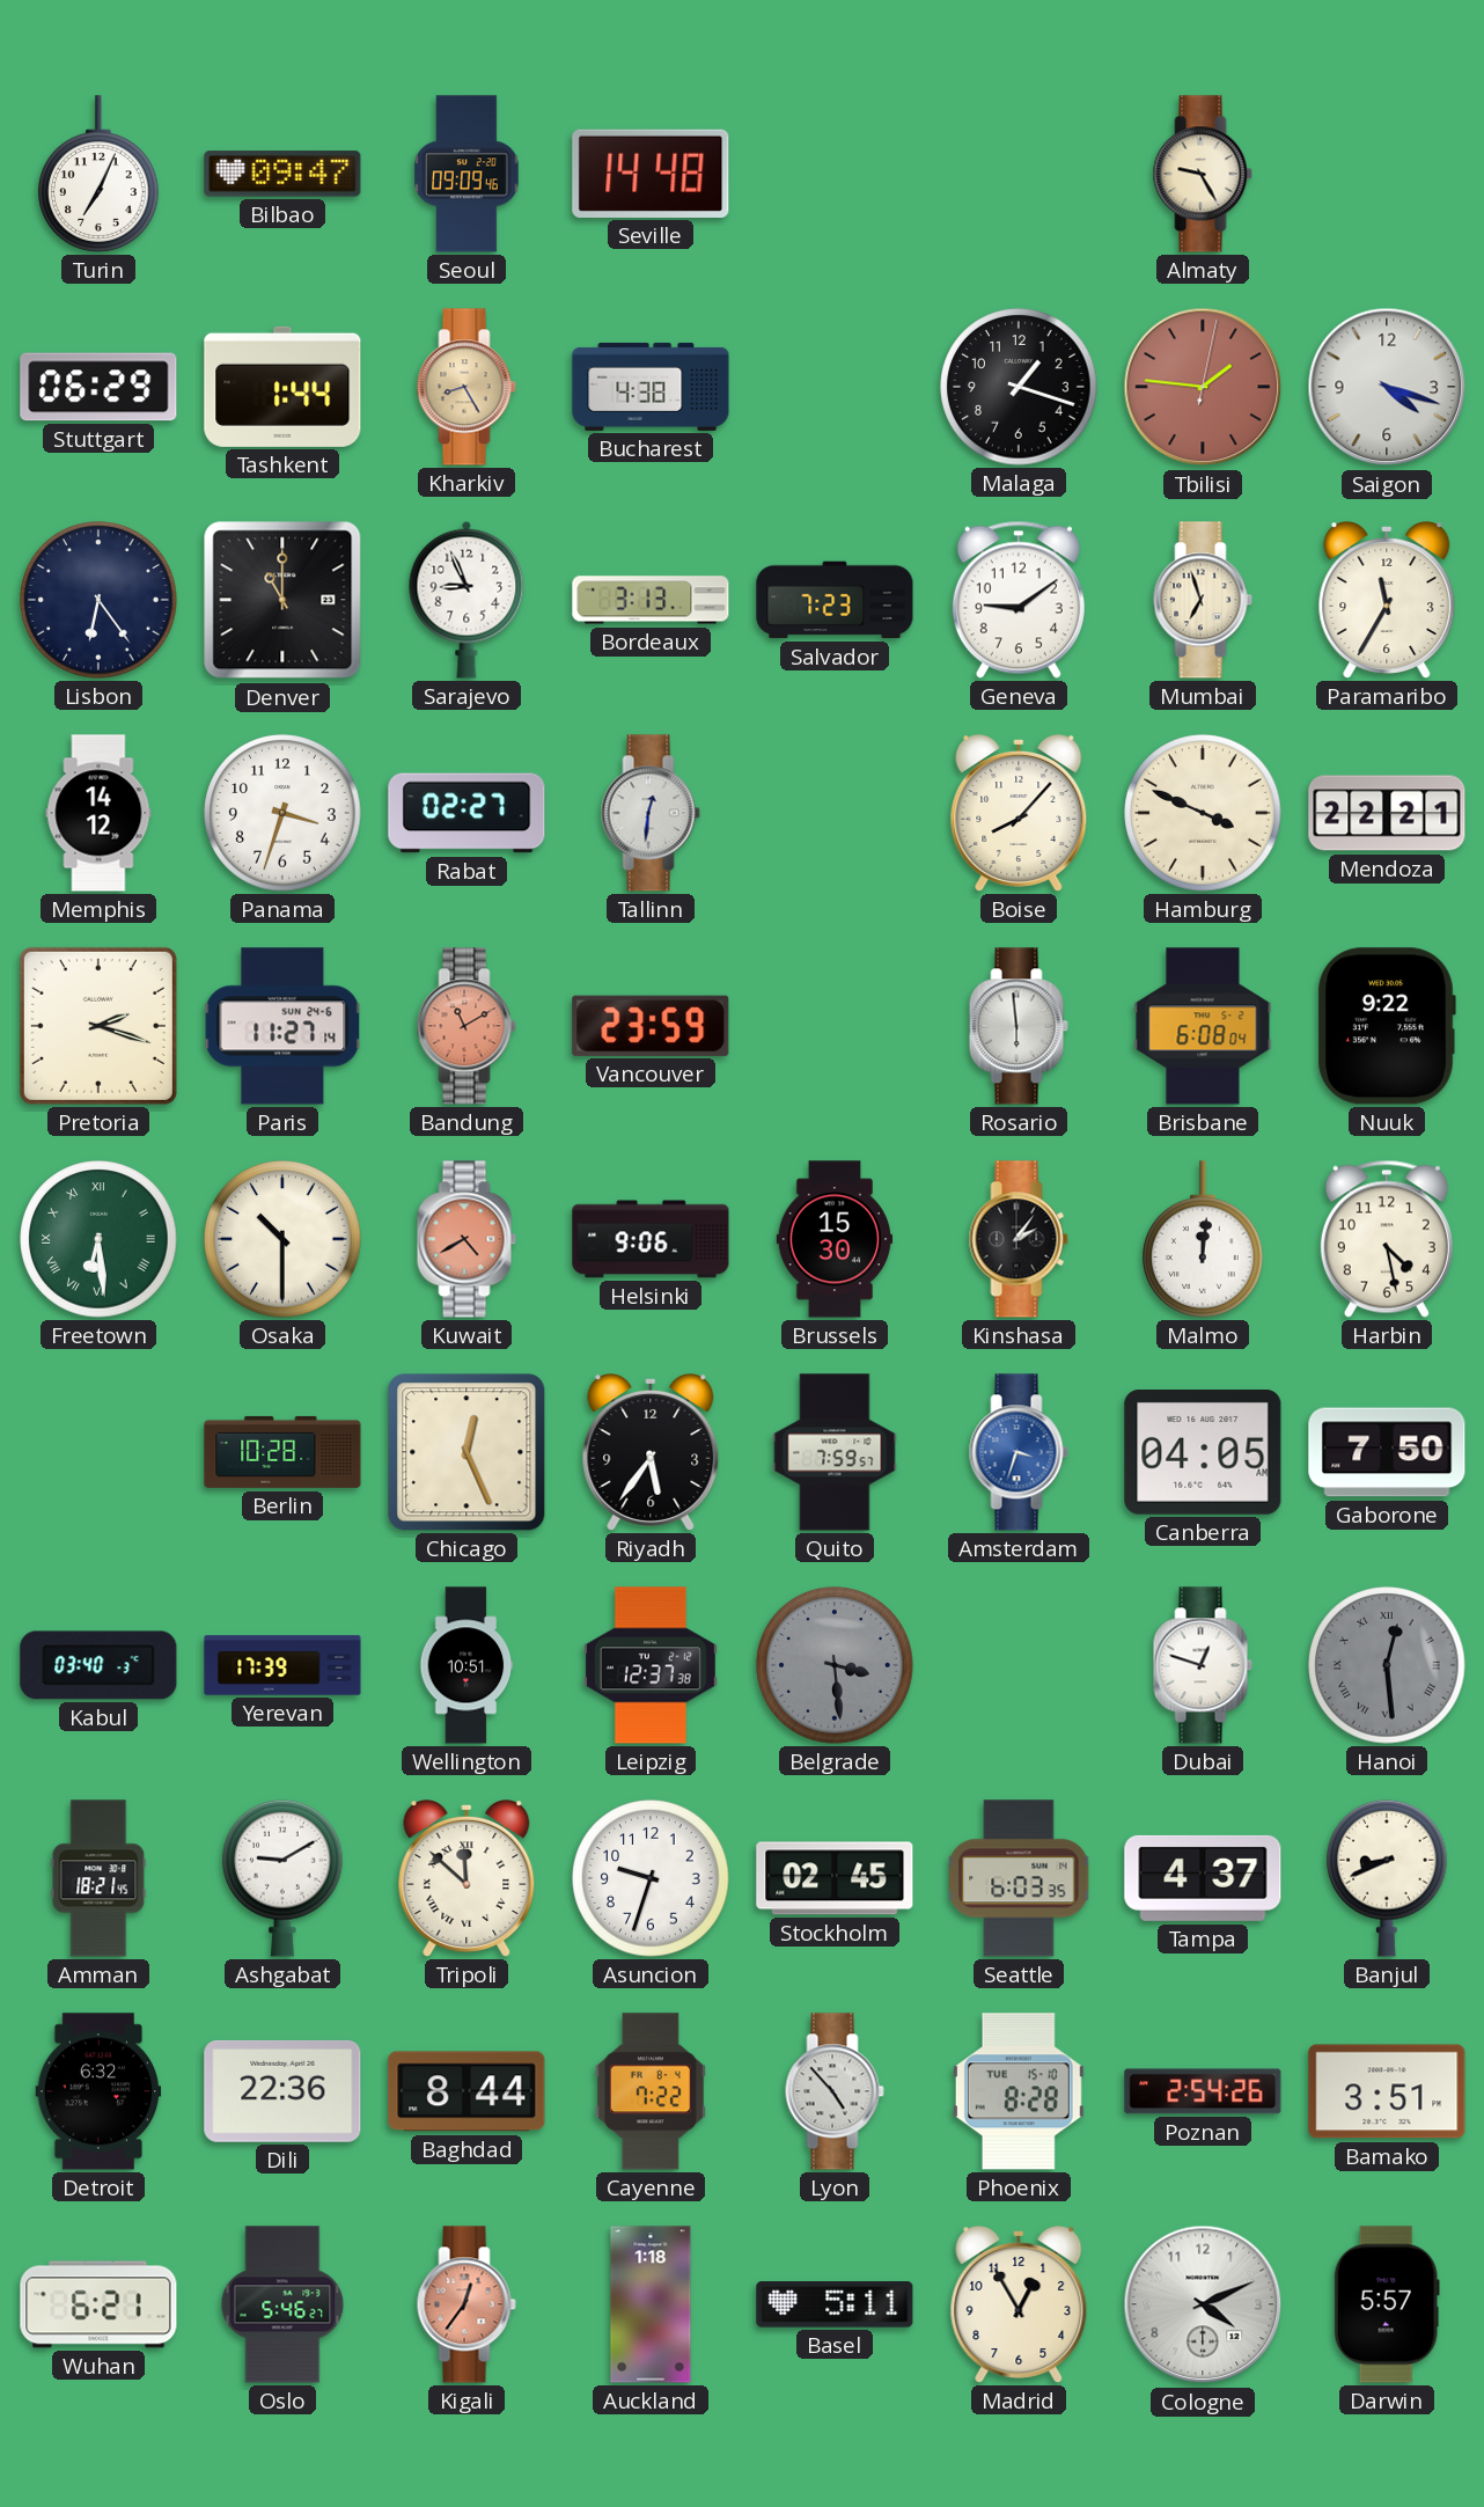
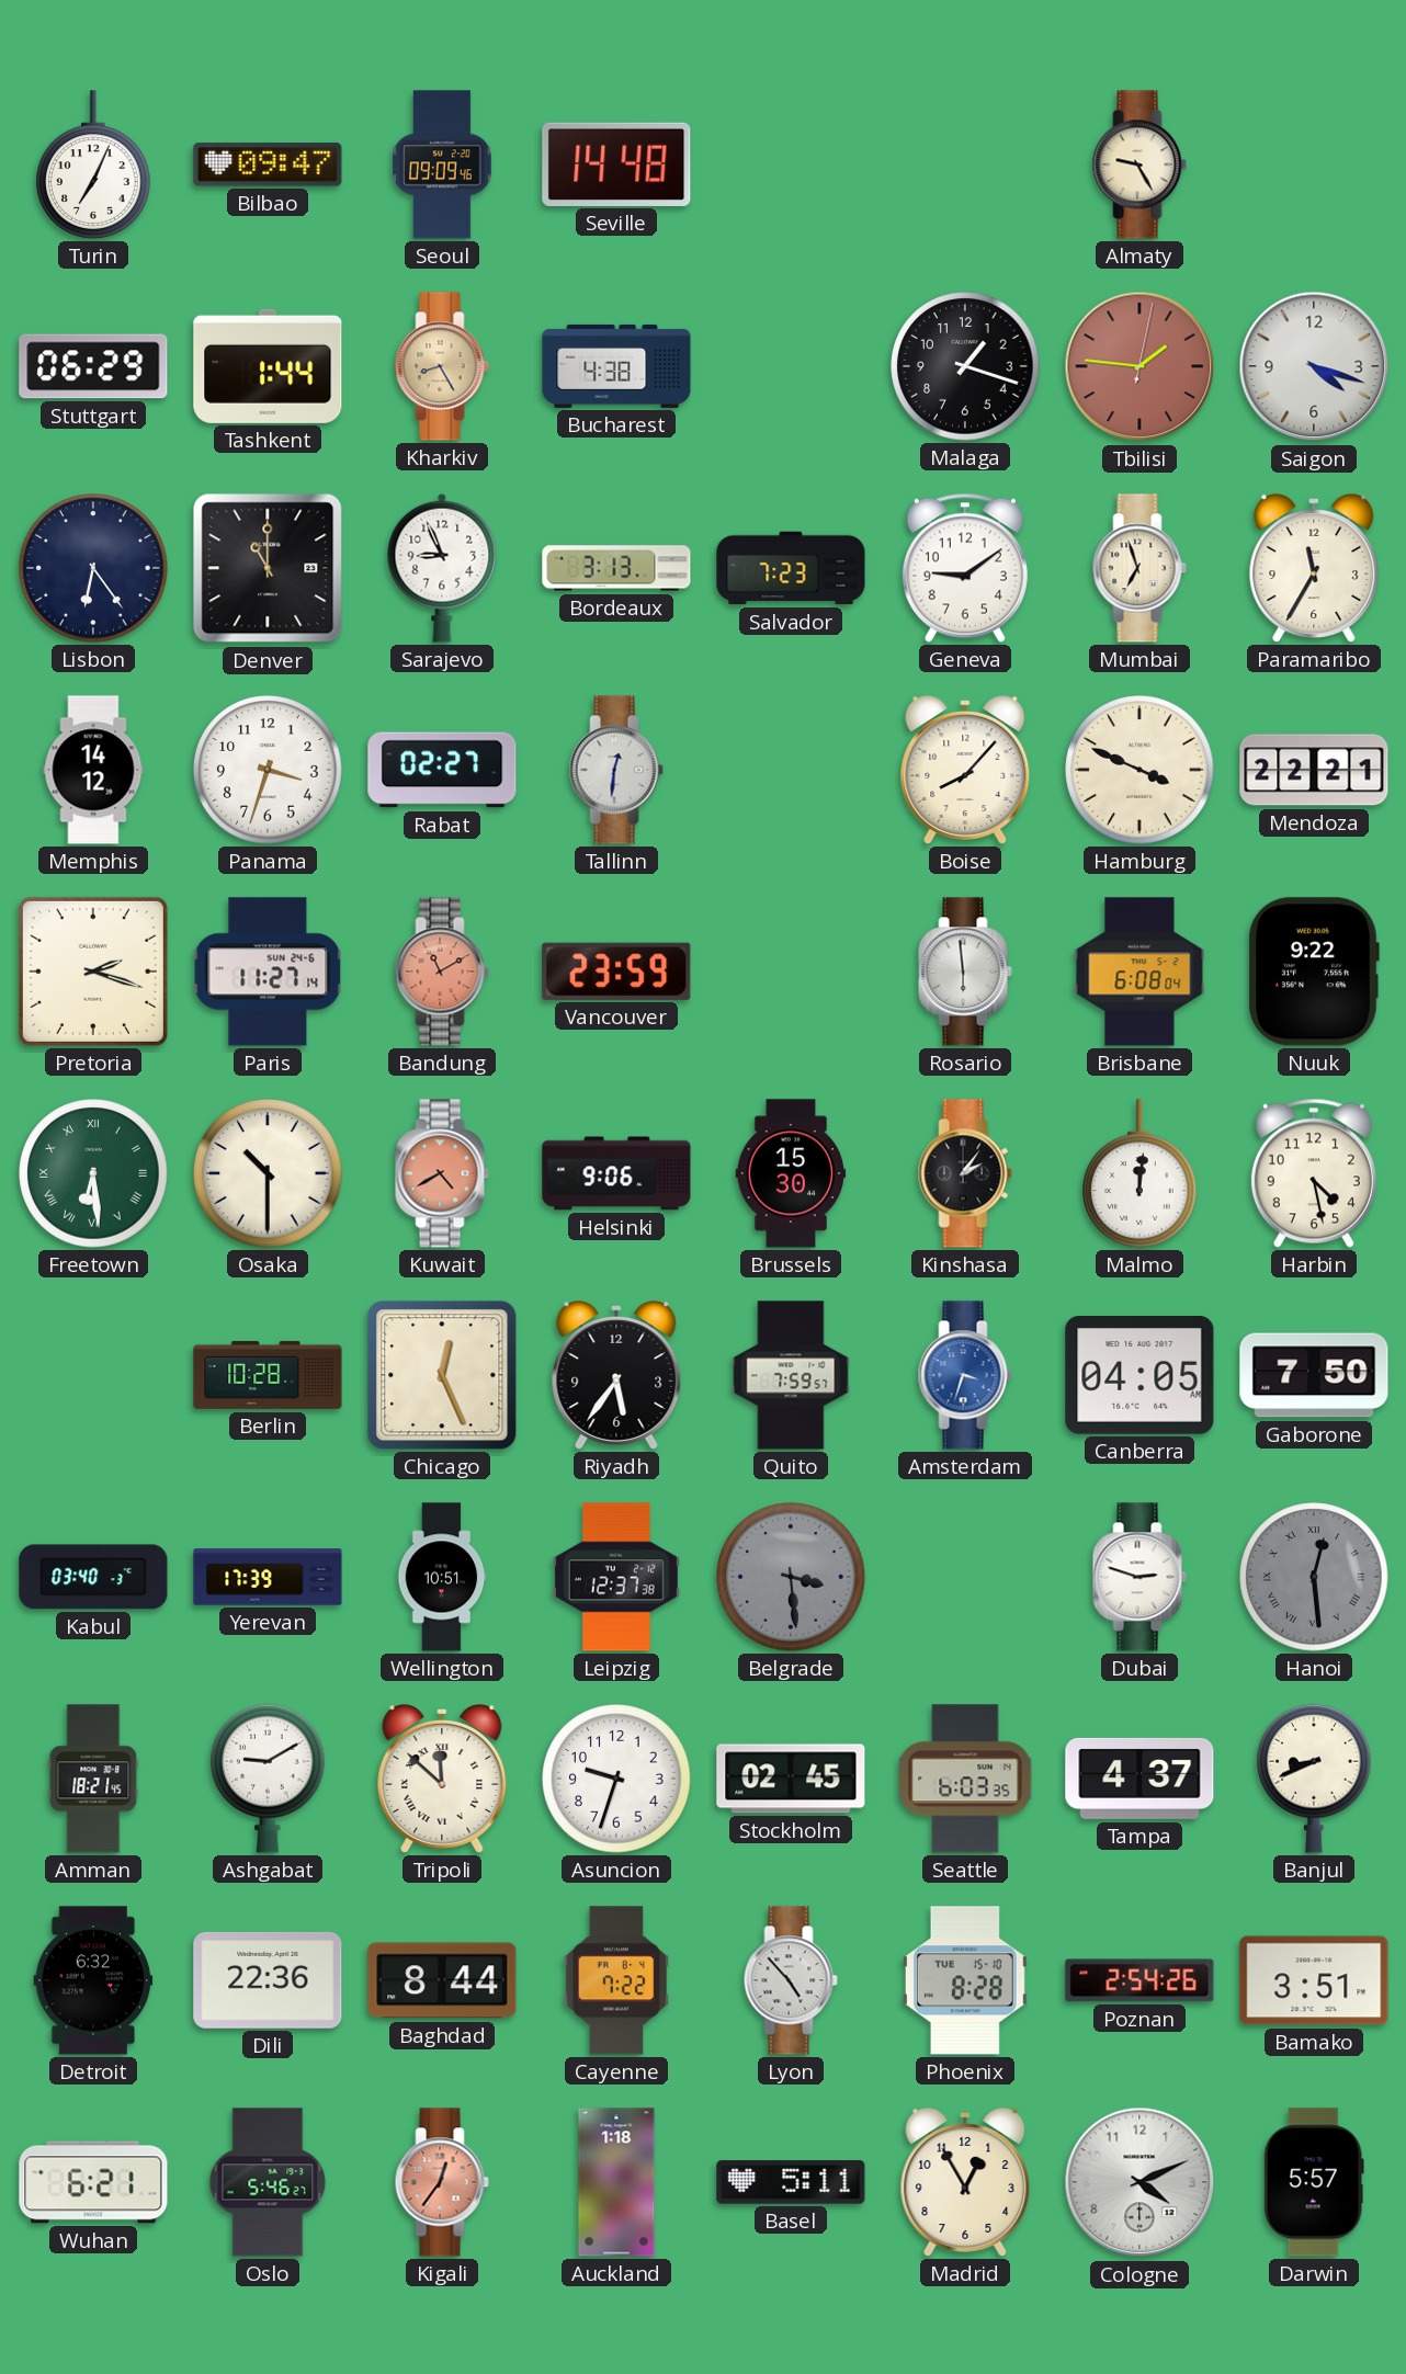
Dubai: 12:48 -> 2:48 (1139, 1577)
